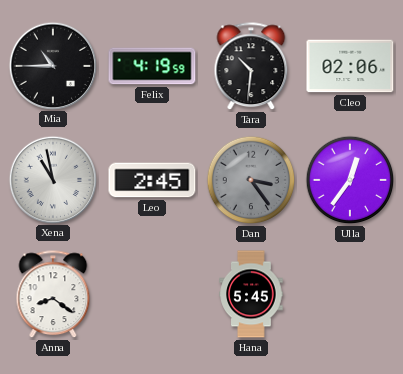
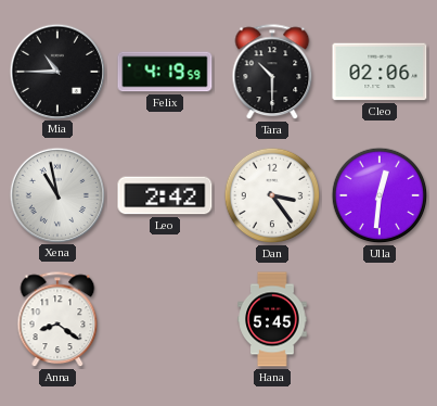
Tara: 10:31 -> 10:30 (272, 73)
Leo: 2:45 -> 2:42 (165, 195)
Dan dial: grey -> white (272, 195)
Ulla: 12:36 -> 12:31 (380, 195)
